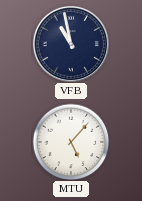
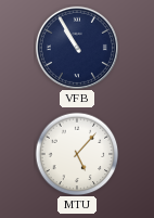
VFB: 10:58 -> 10:55 (77, 48)
